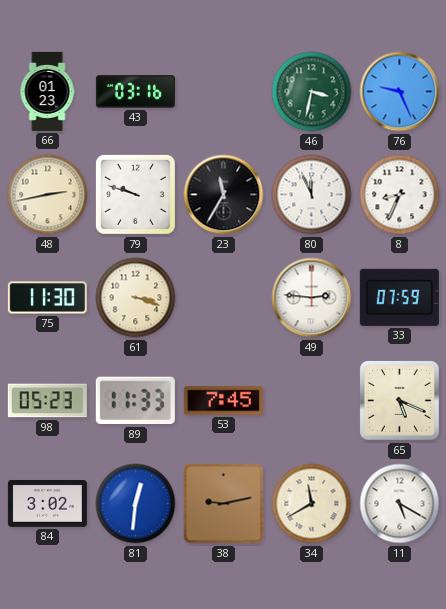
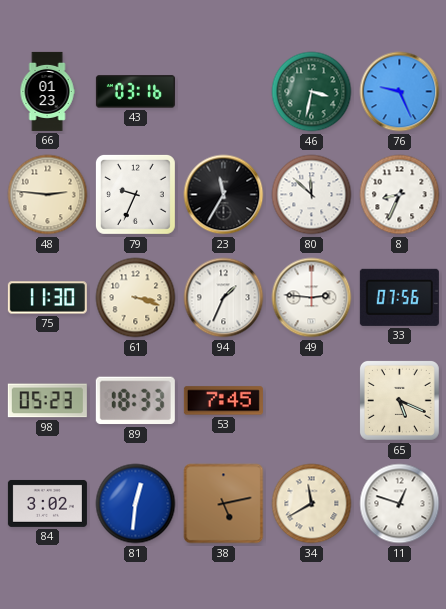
48: 2:43 -> 2:46 (48, 195)
79: 9:48 -> 9:34 (135, 194)
80: 11:56 -> 11:52 (312, 195)
94: none -> 1:34 (224, 298)
33: 07:59 -> 07:56 (399, 297)
89: 11:33 -> 18:33 (135, 401)
38: 9:13 -> 5:13 (224, 504)
11: 5:20 -> 12:48 (400, 504)
